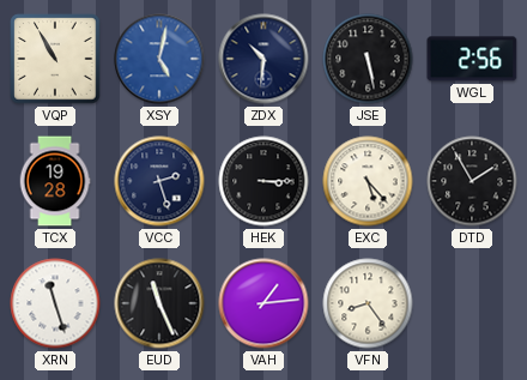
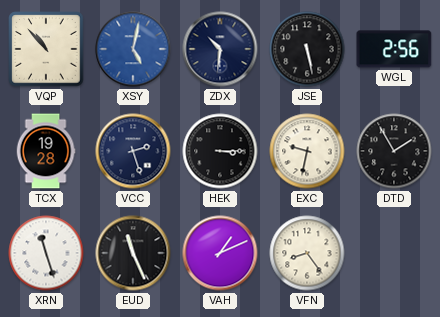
VQP: 10:55 -> 10:53 (46, 49)
EXC: 5:23 -> 9:32 (307, 151)
VAH: 1:14 -> 1:11 (220, 253)
